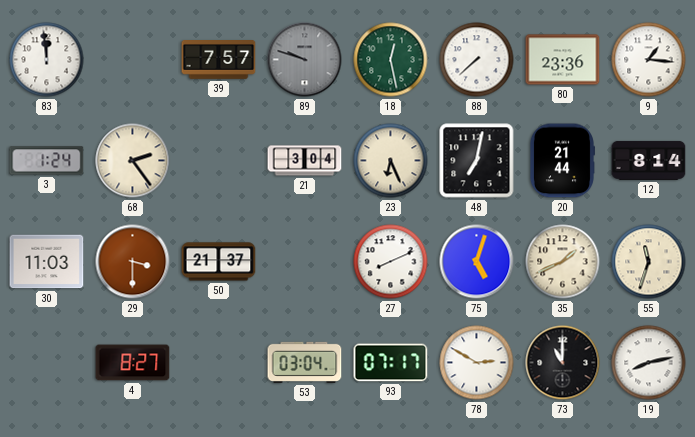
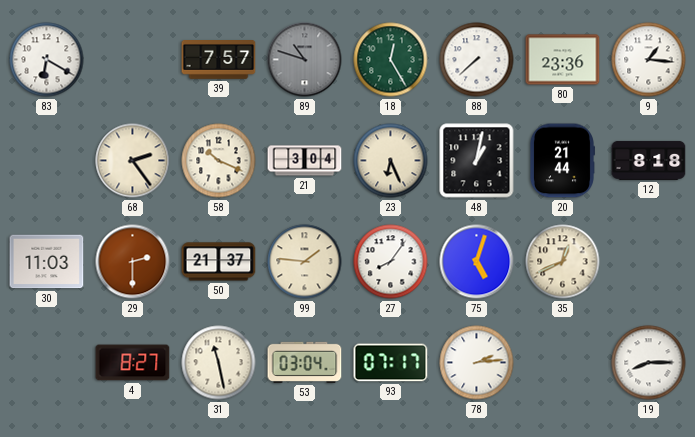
83: 11:59 -> 6:20 (47, 60)
89: 9:48 -> 10:48 (305, 60)
18: 12:28 -> 12:25 (391, 60)
3: 1:24 -> none (47, 161)
58: none -> 10:19 (219, 161)
48: 7:02 -> 1:02 (477, 161)
12: 8:14 -> 8:18 (649, 160)
29: 3:30 -> 2:30 (133, 262)
99: none -> 1:46 (305, 262)
27: 8:11 -> 8:06 (391, 262)
35: 1:41 -> 12:41 (563, 262)
55: 11:33 -> none (649, 262)
31: none -> 11:28 (219, 363)
78: 2:50 -> 2:14 (477, 363)
73: 11:00 -> none (563, 363)
19: 8:13 -> 8:15 (649, 363)
